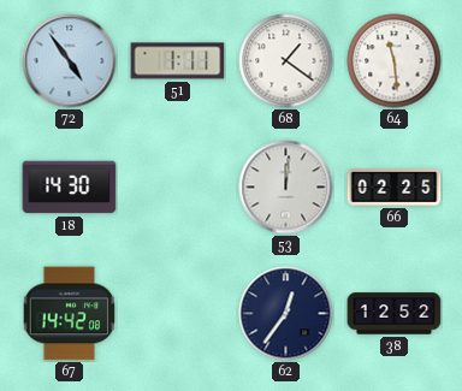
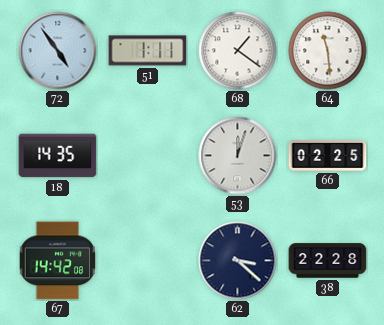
18: 14:30 -> 14:35 (58, 156)
53: 12:01 -> 12:03 (238, 156)
62: 12:36 -> 3:22 (238, 261)
38: 12:52 -> 22:28 (328, 261)
